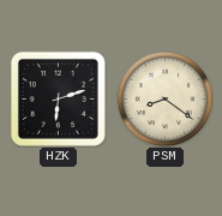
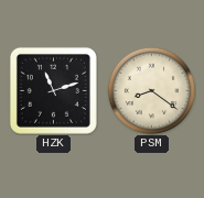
HZK: 6:12 -> 11:12 (53, 90)
